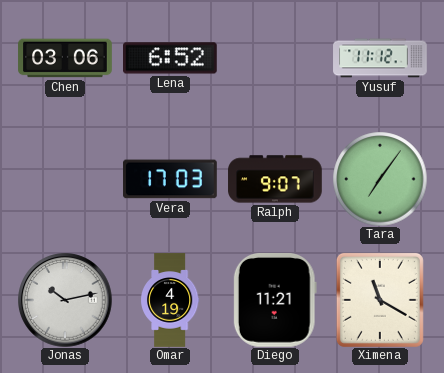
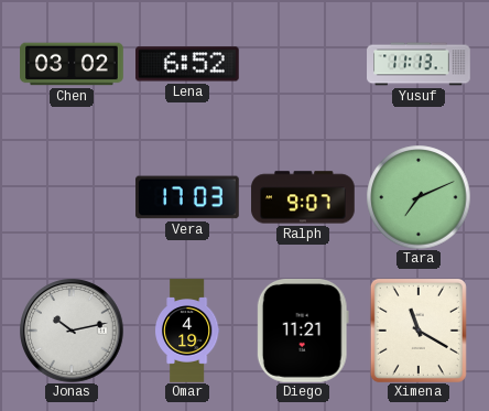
Chen: 03:06 -> 03:02 (72, 64)
Yusuf: 11:12 -> 11:13 (419, 64)
Tara: 7:06 -> 7:11 (419, 197)
